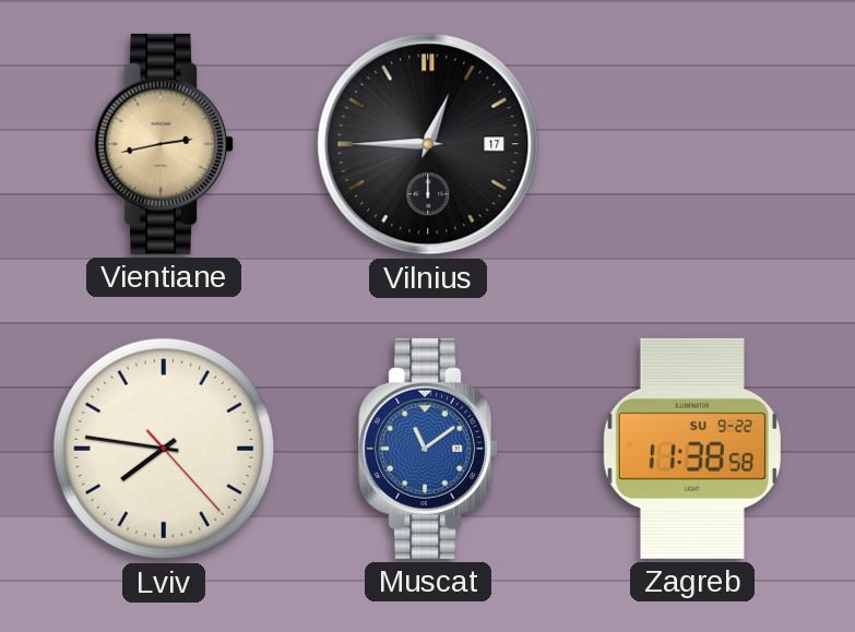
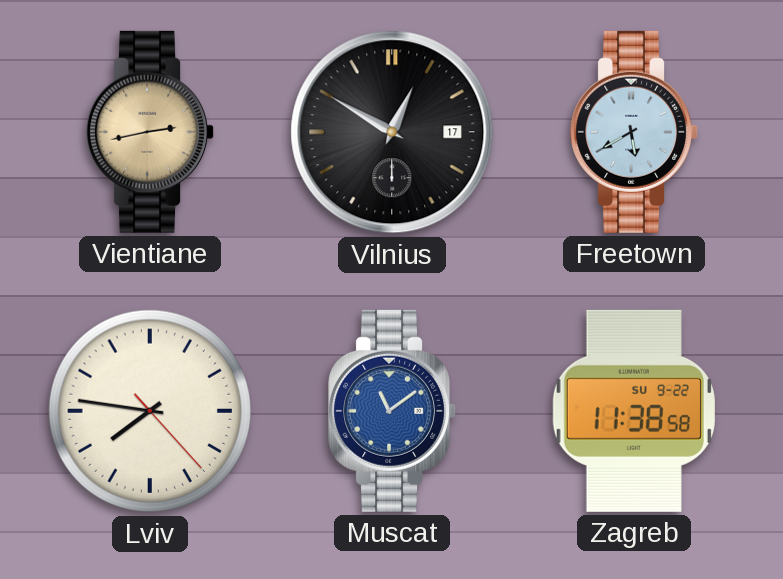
Vilnius: 12:45 -> 12:50 (392, 132)
Freetown: none -> 5:40 (635, 132)
